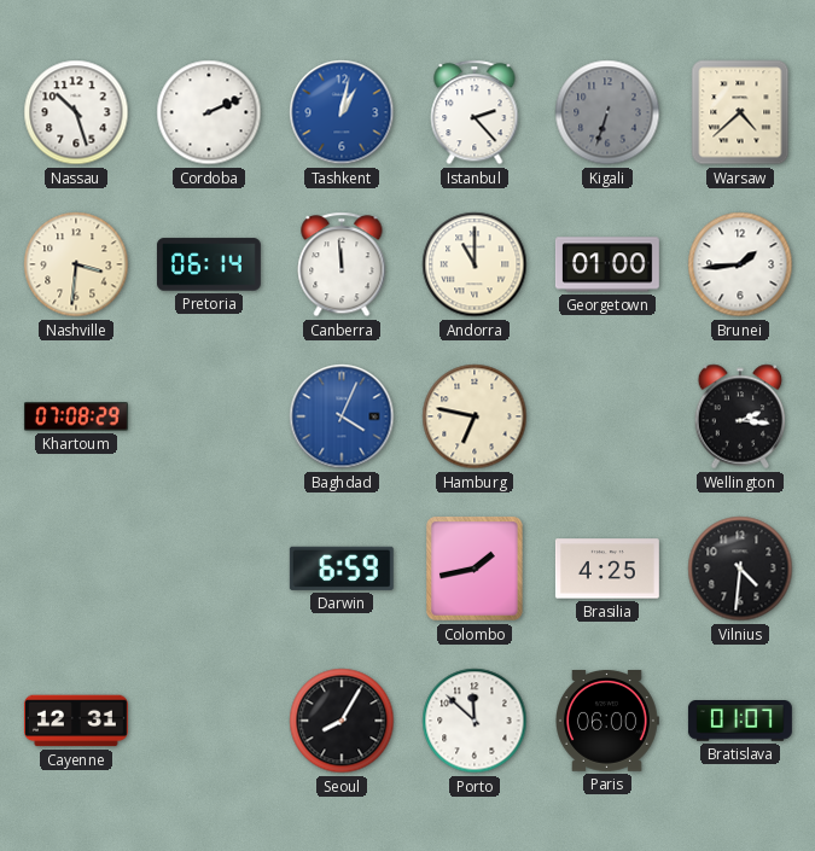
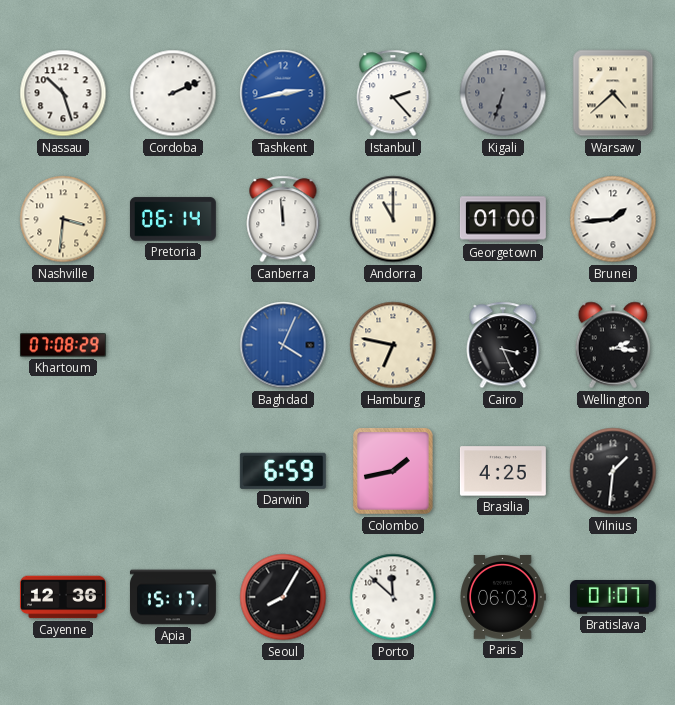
Tashkent: 1:02 -> 2:43 (283, 93)
Cairo: none -> 3:26 (503, 345)
Vilnius: 4:31 -> 1:31 (613, 471)
Cayenne: 12:31 -> 12:36 (63, 597)
Apia: none -> 15:17 (173, 597)
Paris: 06:00 -> 06:03 (503, 598)
